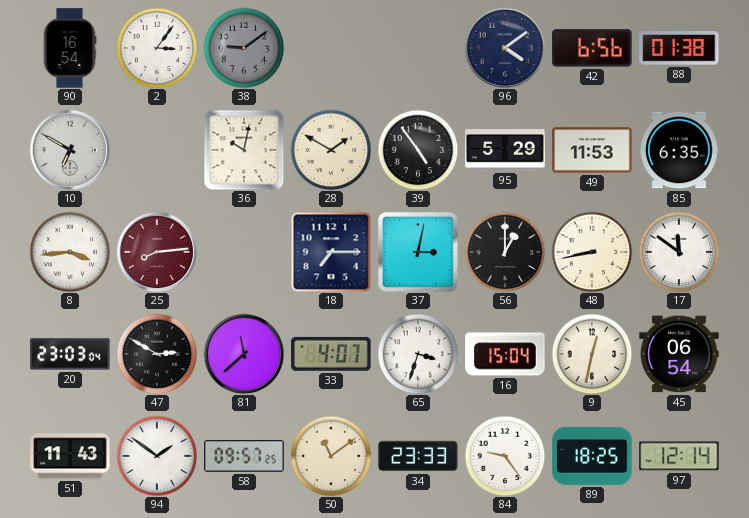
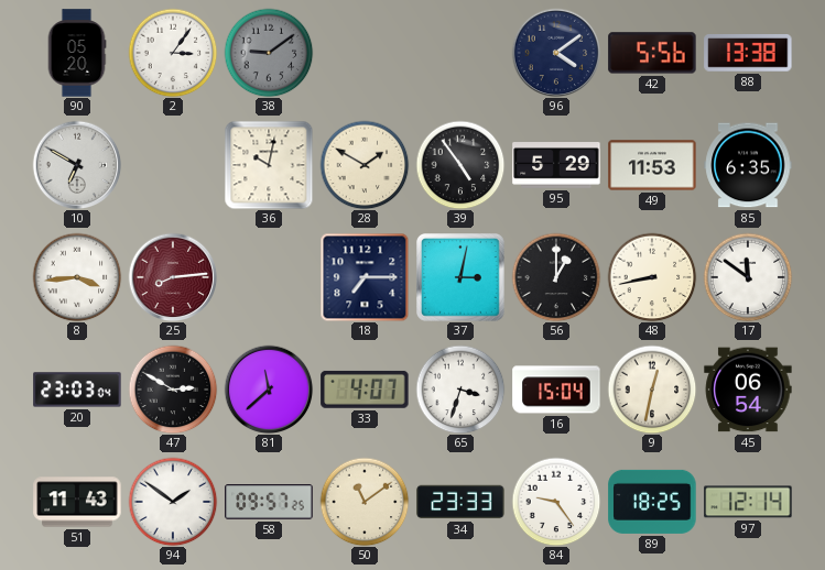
90: 16:54 -> 05:20 (77, 53)
42: 6:56 -> 5:56 (652, 53)
88: 01:38 -> 13:38 (748, 54)
